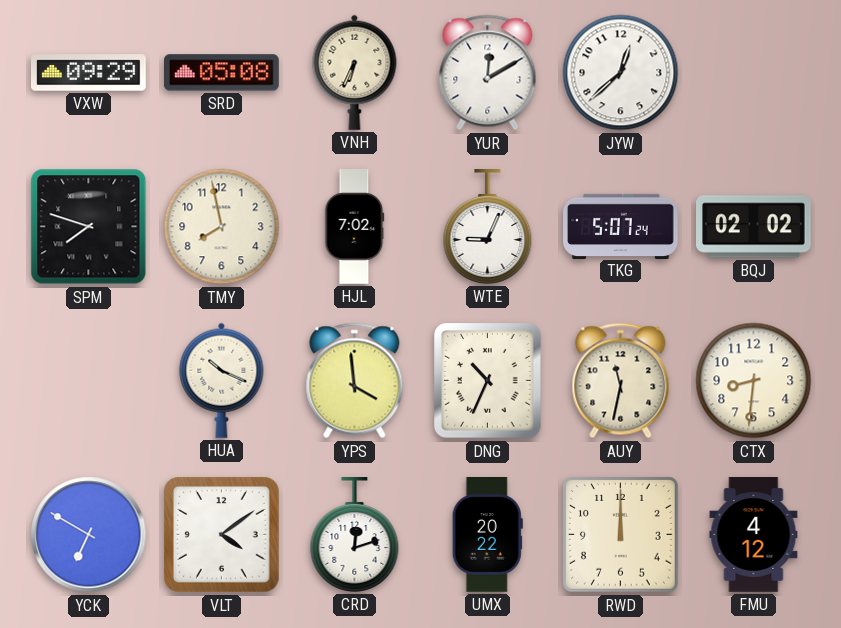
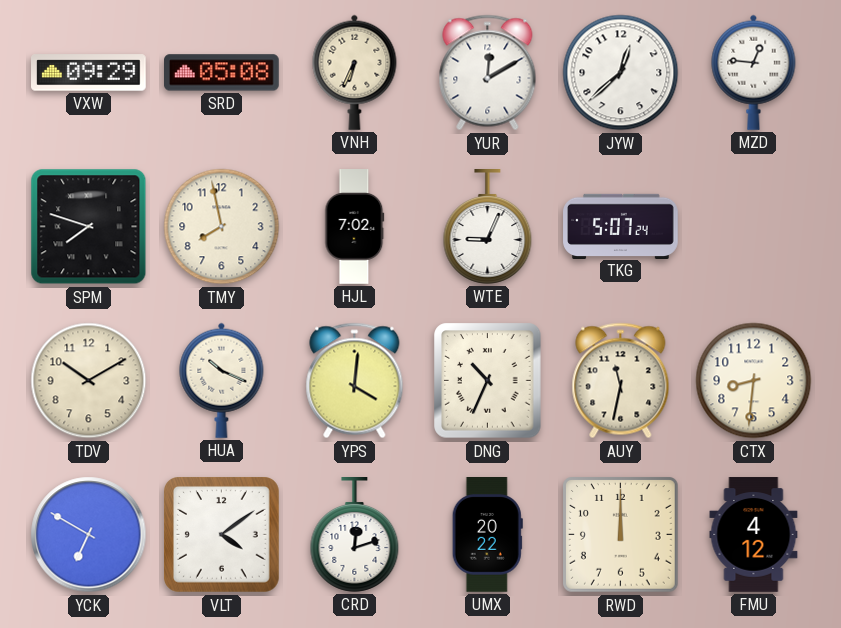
MZD: none -> 12:46 (754, 72)
BQJ: 02:02 -> none (754, 227)
TDV: none -> 10:10 (89, 381)
YPS: 3:59 -> 4:01 (355, 381)
